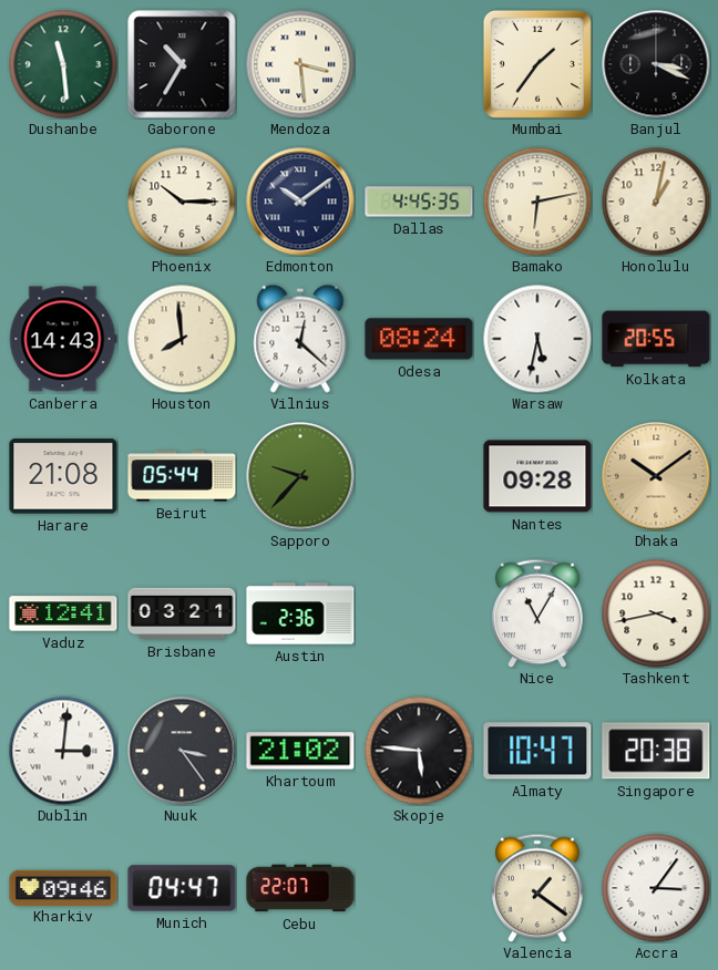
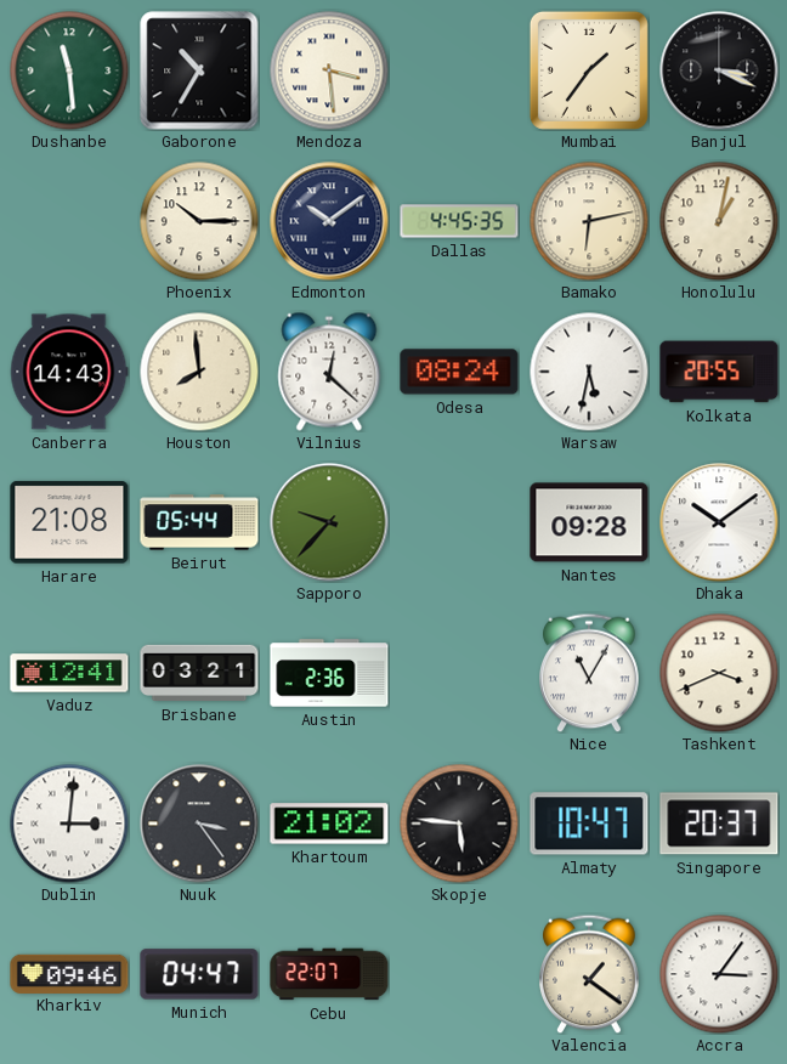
Dhaka dial: champagne -> white (719, 522)
Tashkent: 3:43 -> 3:41 (719, 673)
Singapore: 20:38 -> 20:37 (719, 824)
